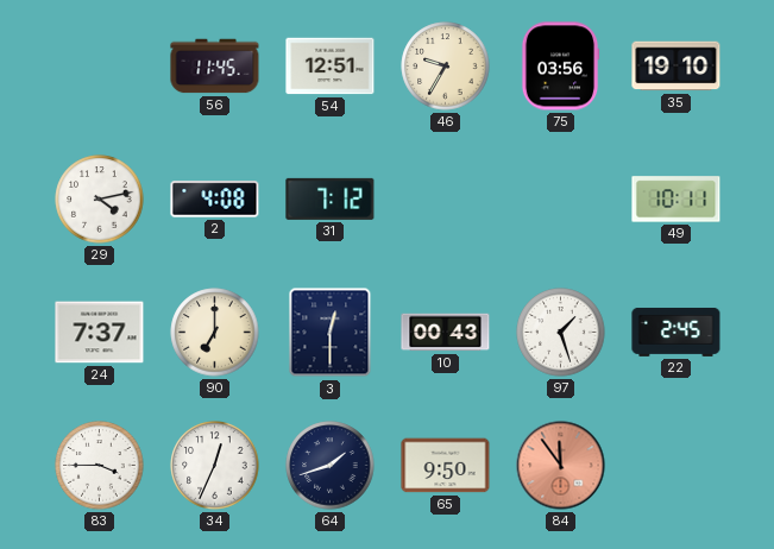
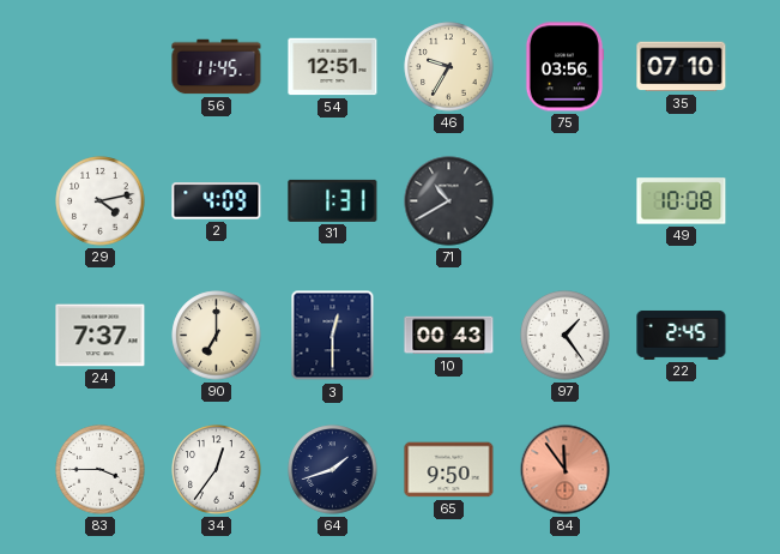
35: 19:10 -> 07:10 (682, 67)
2: 4:08 -> 4:09 (217, 201)
31: 7:12 -> 1:31 (333, 200)
71: none -> 10:40 (449, 201)
49: 10:11 -> 10:08 (682, 201)
97: 1:27 -> 1:24 (566, 336)
34: 12:34 -> 12:36 (217, 470)
